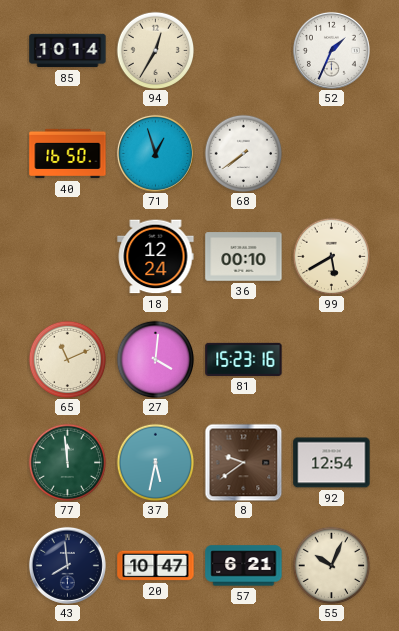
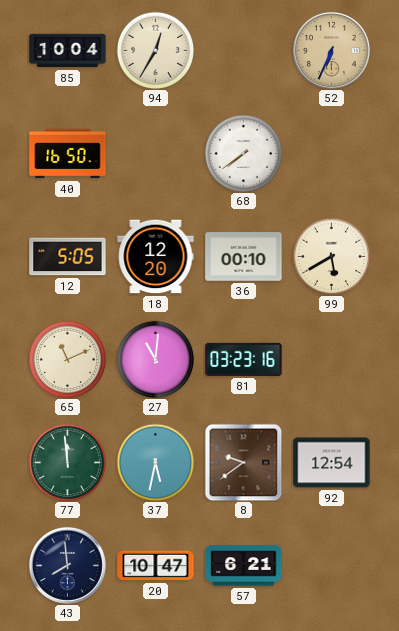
85: 10:14 -> 10:04 (68, 51)
52: 1:34 -> 6:34 (331, 50)
52 dial: white -> champagne (331, 50)
71: 12:57 -> none (155, 153)
12: none -> 5:05 (68, 257)
18: 12:24 -> 12:20 (156, 257)
27: 4:01 -> 11:01 (155, 359)
81: 15:23 -> 03:23 (244, 359)
55: 10:04 -> none (331, 565)
